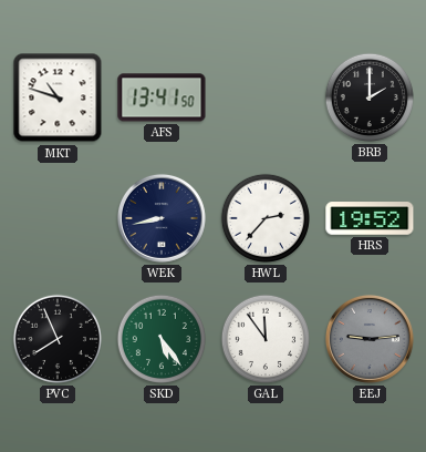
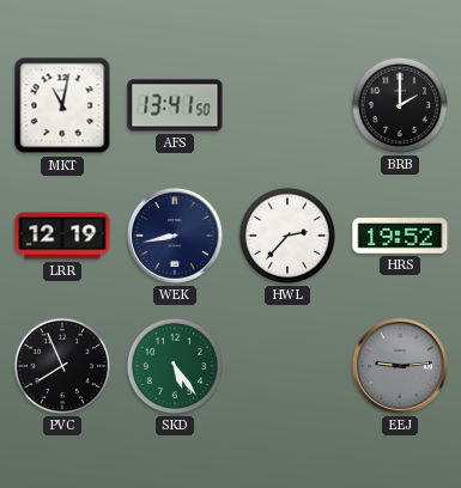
MKT: 10:48 -> 11:02 (62, 105)
LRR: none -> 12:19 (62, 236)
GAL: 11:54 -> none (264, 339)
